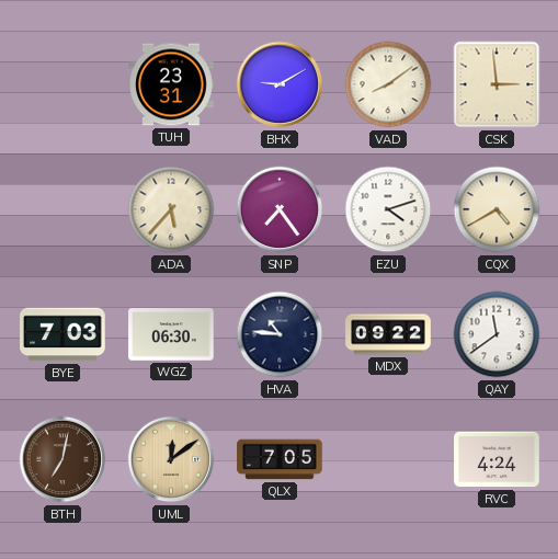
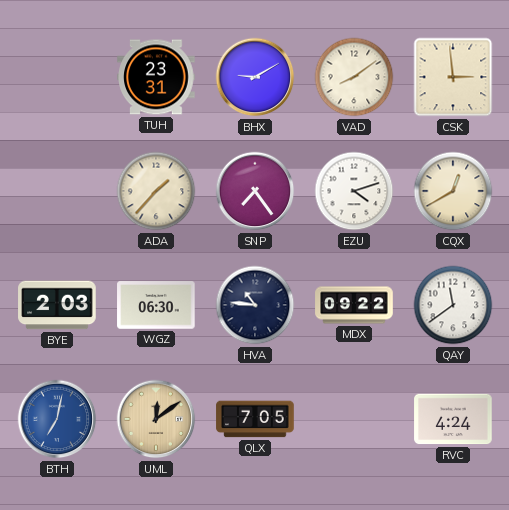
ADA: 5:37 -> 1:37 (156, 191)
CQX: 4:40 -> 12:40 (453, 191)
BYE: 7:03 -> 2:03 (57, 305)
BTH dial: brown -> blue (57, 419)
